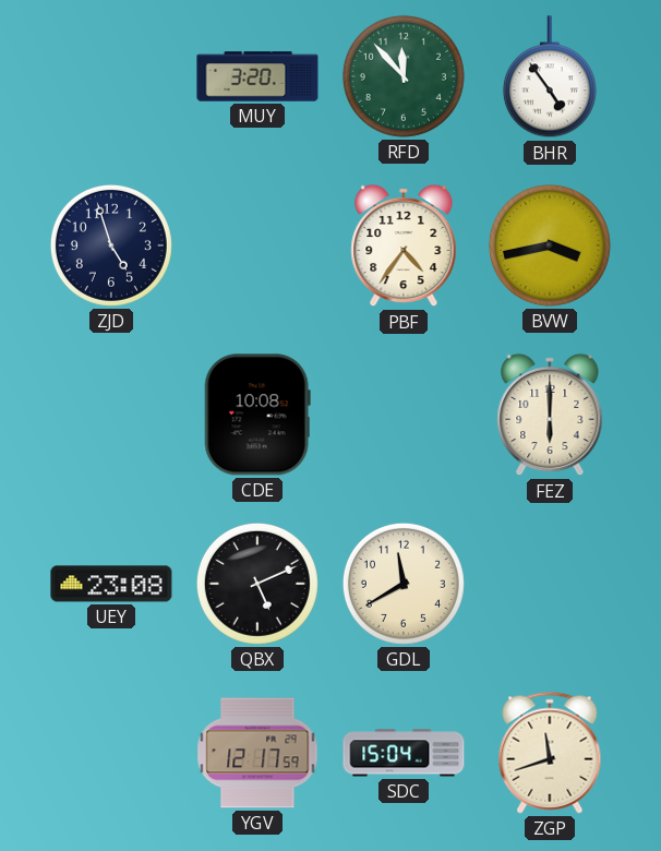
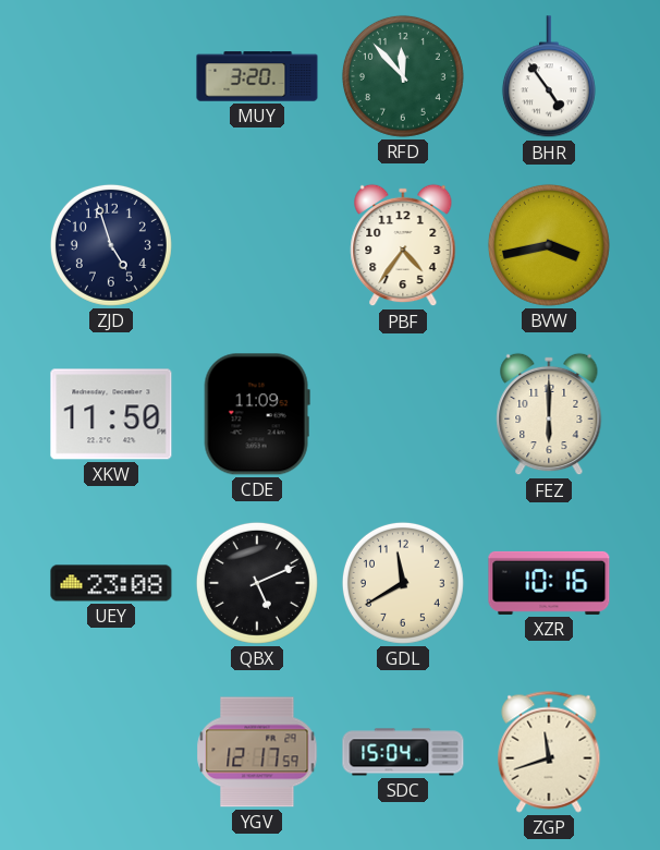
XKW: none -> 11:50 (111, 414)
CDE: 10:08 -> 11:09 (257, 414)
XZR: none -> 10:16 (549, 583)
